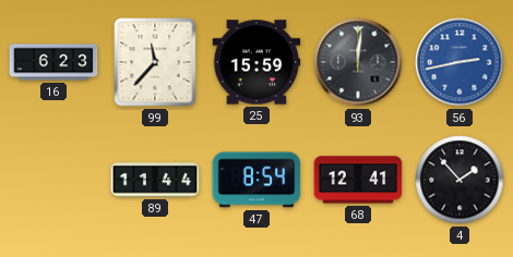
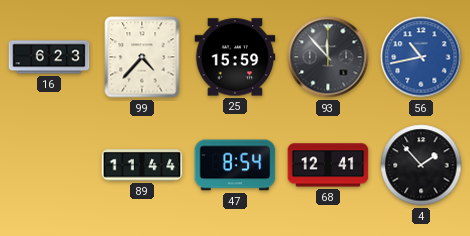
99: 11:37 -> 4:37 (142, 57)
93: 12:01 -> 11:53 (328, 57)
56: 2:43 -> 10:43 (421, 57)
